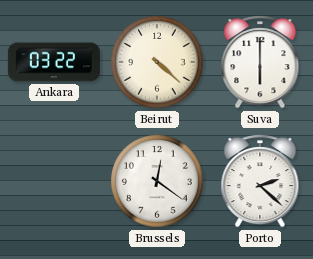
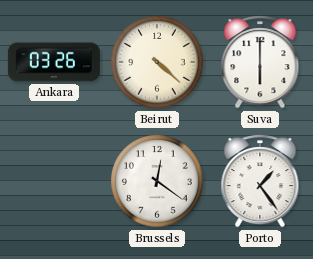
Ankara: 03:22 -> 03:26 (54, 62)
Porto: 2:22 -> 1:24 (260, 181)
